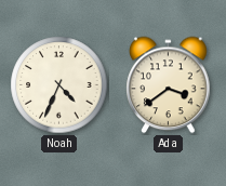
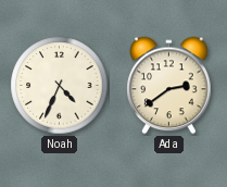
Ada: 3:39 -> 2:39 (169, 86)
